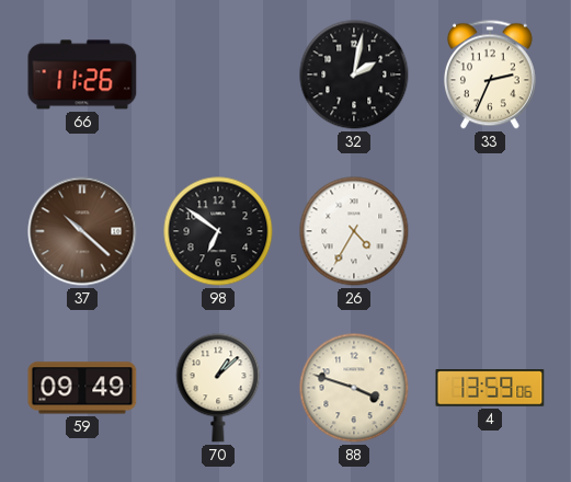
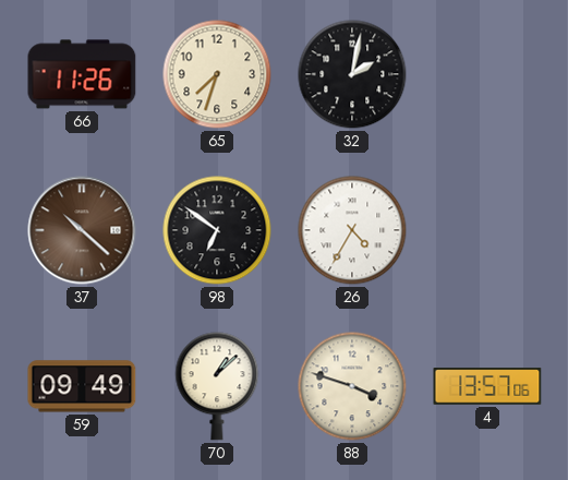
65: none -> 7:33 (217, 74)
33: 2:34 -> none (490, 74)
4: 13:59 -> 13:57 (487, 386)
